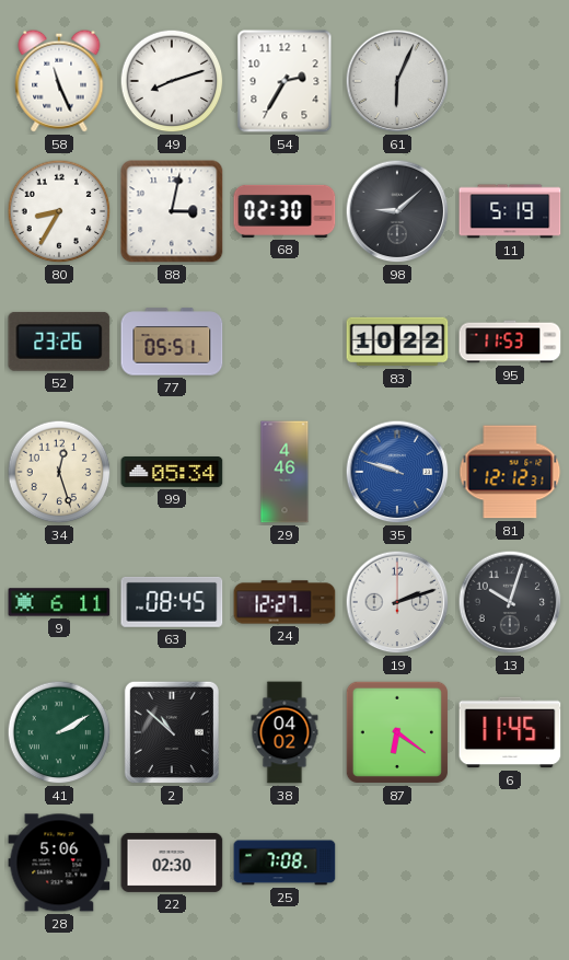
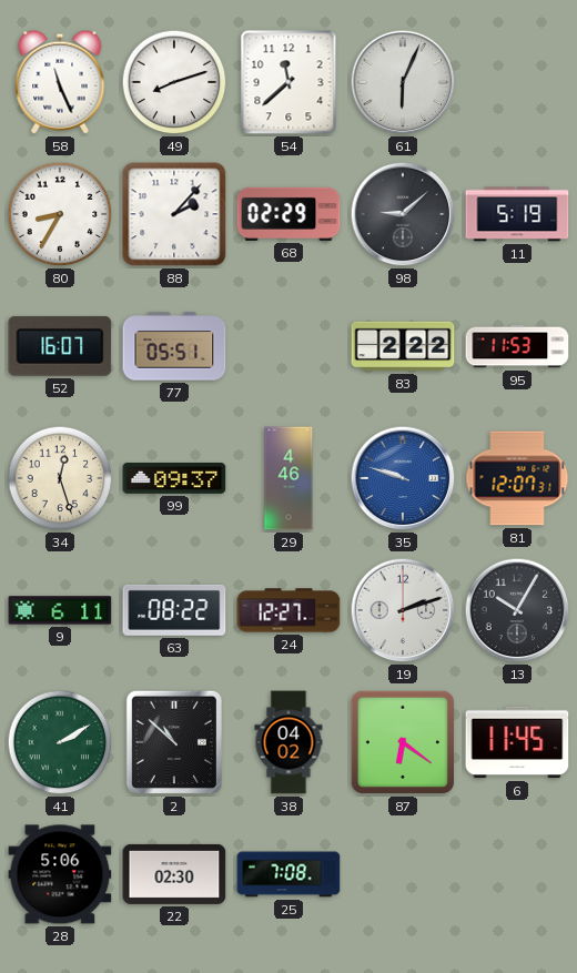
54: 2:35 -> 11:38 (288, 82)
88: 3:02 -> 2:07 (174, 214)
68: 02:30 -> 02:29 (288, 214)
52: 23:26 -> 16:07 (60, 346)
83: 10:22 -> 2:22 (403, 346)
99: 05:34 -> 09:37 (174, 479)
81: 12:12 -> 12:07 (517, 478)
63: 08:45 -> 08:22 (174, 610)
13: 10:03 -> 10:05 (517, 610)
